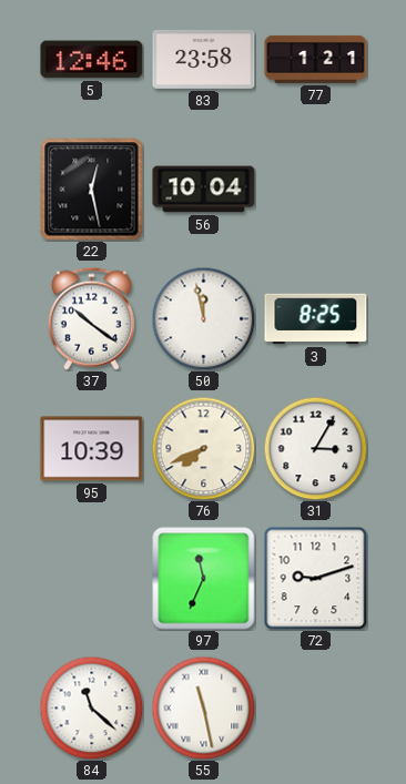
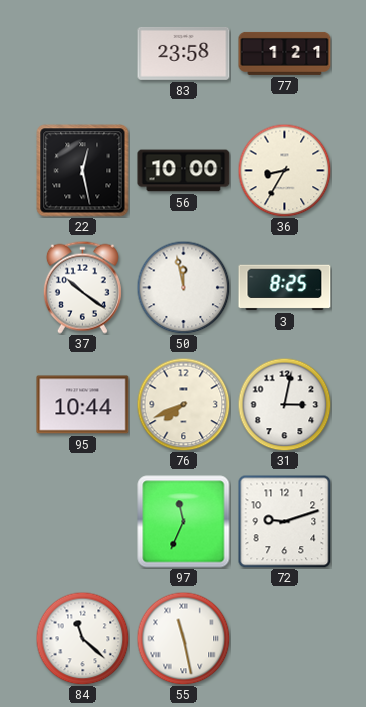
5: 12:46 -> none (92, 60)
56: 10:04 -> 10:00 (184, 171)
36: none -> 8:35 (284, 170)
95: 10:39 -> 10:44 (83, 405)
31: 3:05 -> 3:02 (284, 404)
